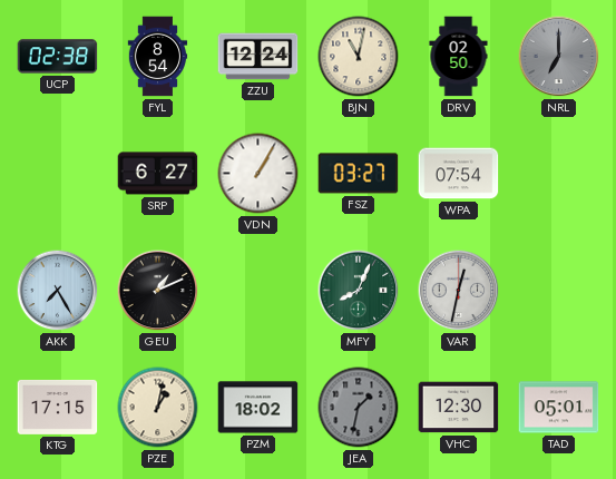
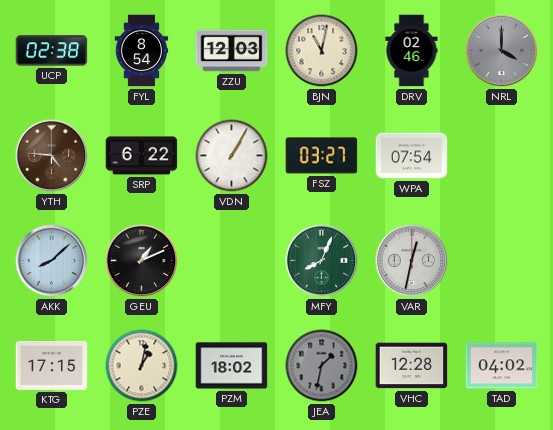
ZZU: 12:24 -> 12:03 (232, 51)
DRV: 02:50 -> 02:46 (412, 51)
NRL: 7:00 -> 4:00 (502, 51)
YTH: none -> 4:46 (52, 156)
SRP: 6:27 -> 6:22 (142, 156)
AKK: 7:25 -> 8:08 (52, 261)
VHC: 12:30 -> 12:28 (412, 366)
TAD: 05:01 -> 04:02 (502, 366)
